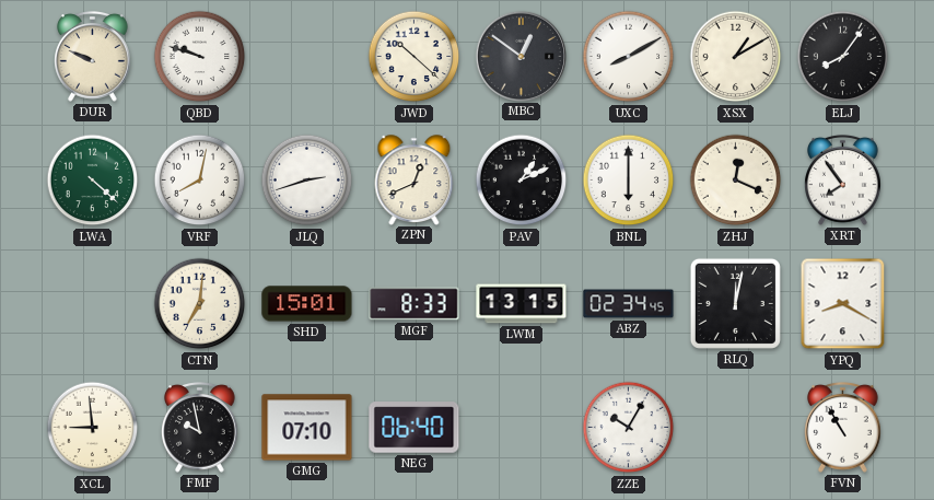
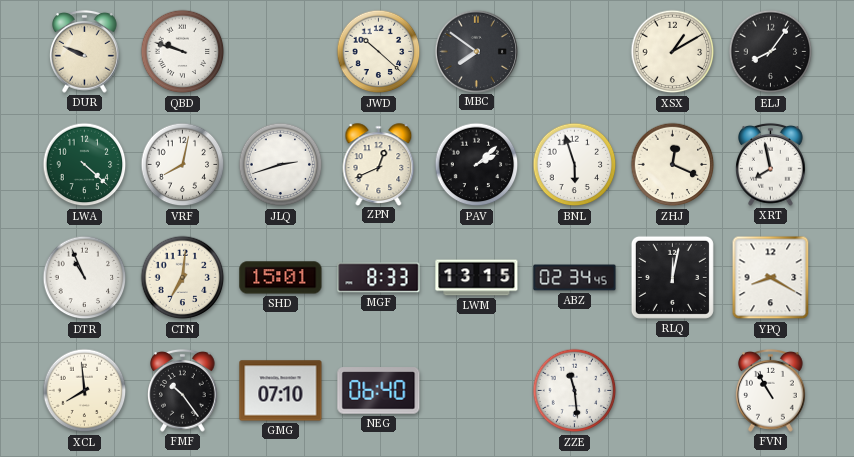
MBC: 12:51 -> 7:51 (476, 51)
UXC: 8:10 -> none (629, 57)
PAV: 1:11 -> 2:08 (477, 165)
BNL: 6:00 -> 5:57 (575, 165)
XRT: 7:54 -> 7:58 (771, 164)
DTR: none -> 10:56 (85, 278)
XCL: 8:59 -> 7:59 (85, 391)
FMF: 9:58 -> 10:24 (183, 390)
ZZE: 10:05 -> 11:29 (575, 391)
